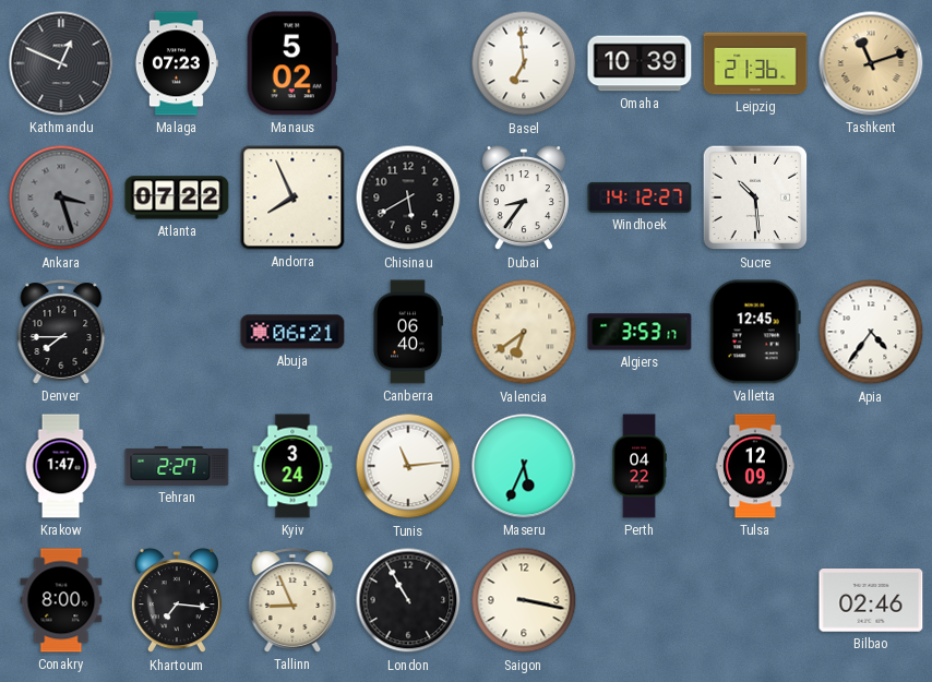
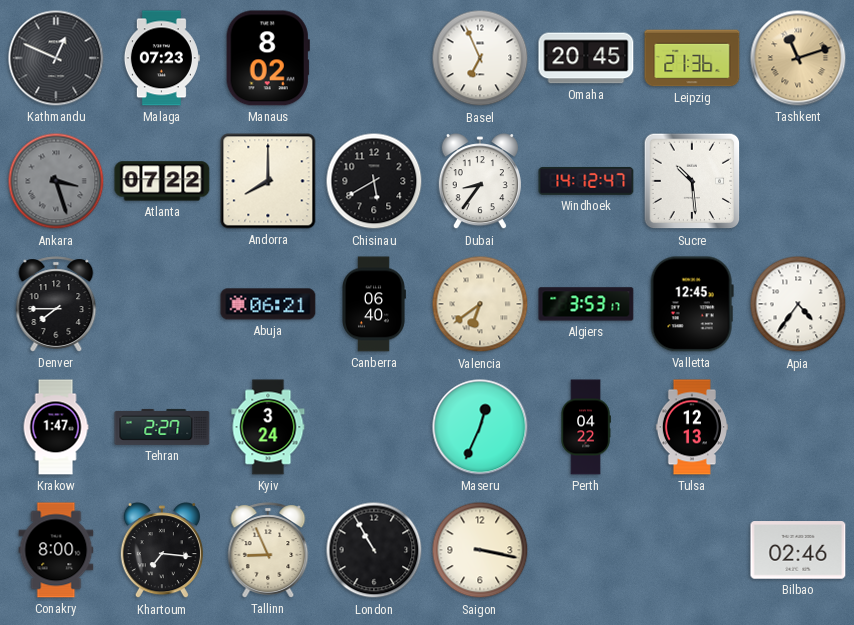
Manaus: 5:02 -> 8:02 (268, 58)
Basel: 6:59 -> 6:56 (480, 58)
Omaha: 10:39 -> 20:45 (586, 58)
Andorra: 7:56 -> 8:00 (268, 181)
Windhoek: 14:12:27 -> 14:12:47 (586, 181)
Tunis: 11:14 -> none (408, 466)
Maseru: 5:34 -> 12:34 (480, 427)
Tulsa: 12:09 -> 12:13 (692, 427)
